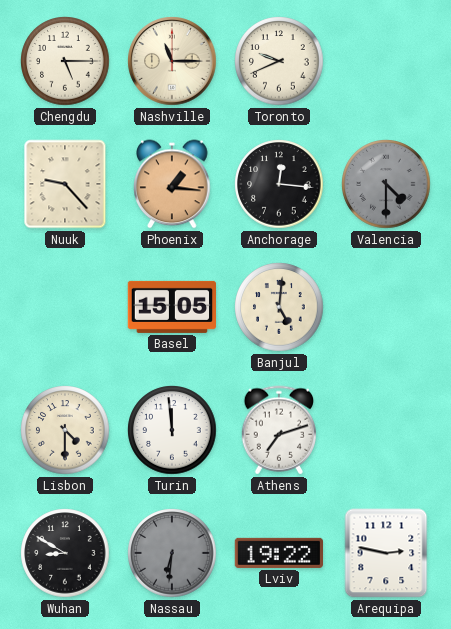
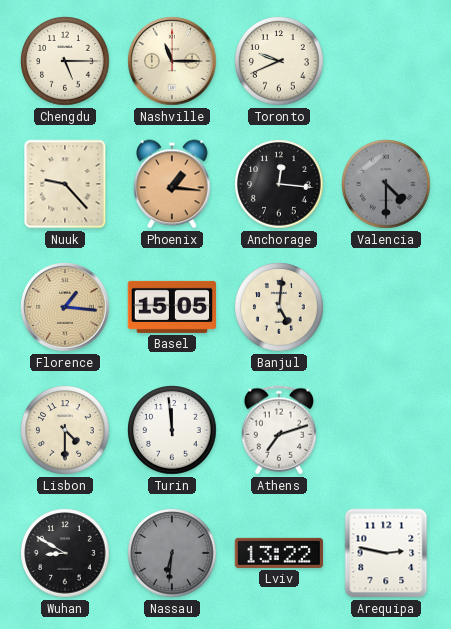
Florence: none -> 1:16 (65, 307)
Lviv: 19:22 -> 13:22 (278, 553)
